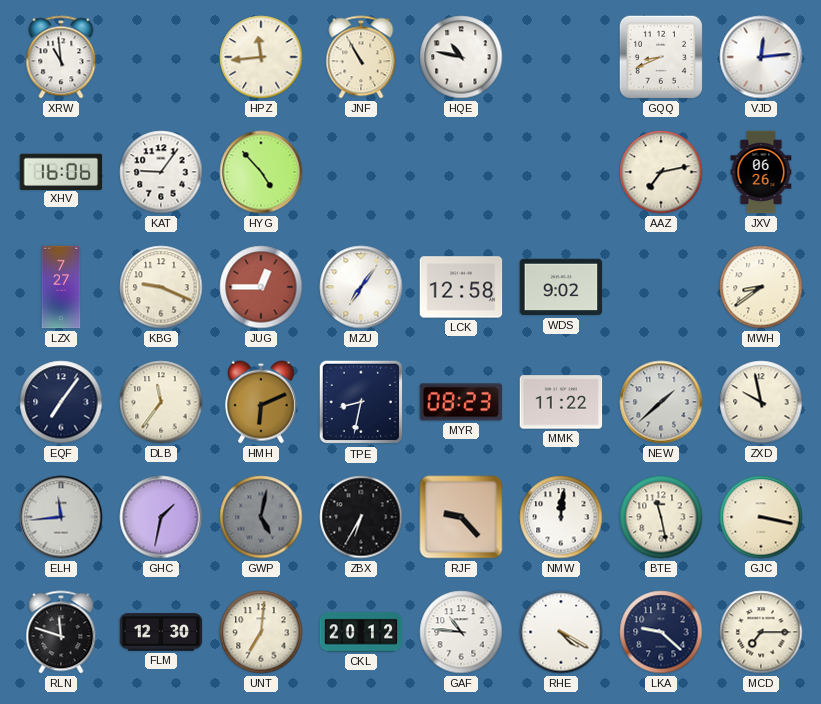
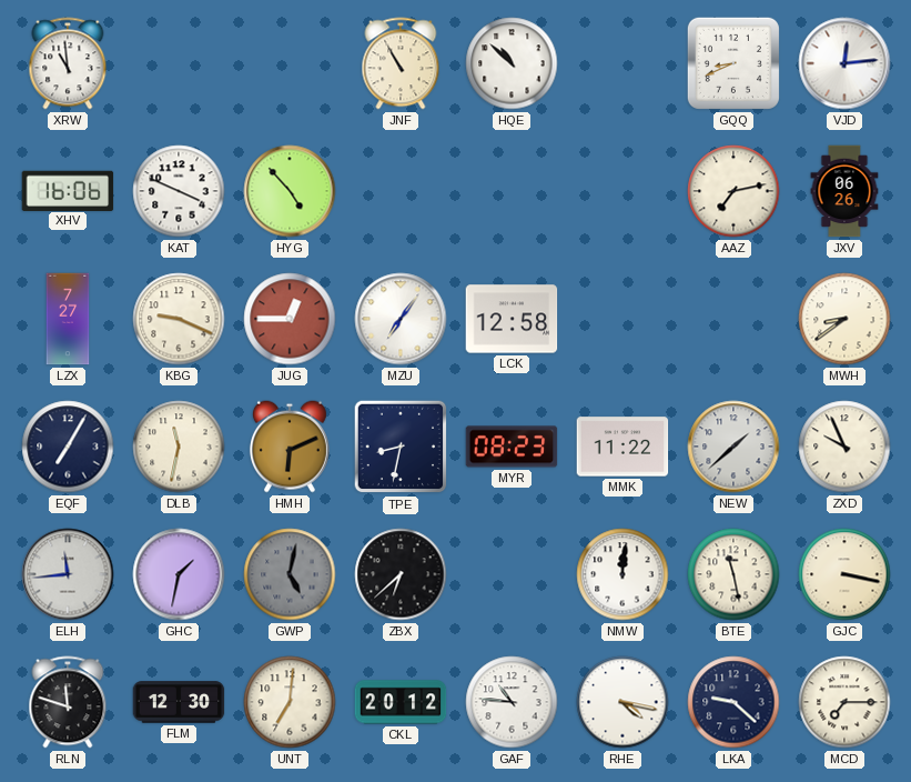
HPZ: 11:44 -> none (261, 57)
HQE: 10:47 -> 10:52 (512, 63)
KAT: 9:06 -> 3:49 (179, 191)
WDS: 9:02 -> none (561, 287)
EQF: 7:06 -> 7:05 (68, 447)
DLB: 11:36 -> 11:32 (179, 447)
ZXD: 9:58 -> 9:56 (844, 447)
ZBX: 6:35 -> 6:38 (401, 574)
RJF: 9:23 -> none (461, 517)
RHE: 4:20 -> 4:17 (622, 702)
